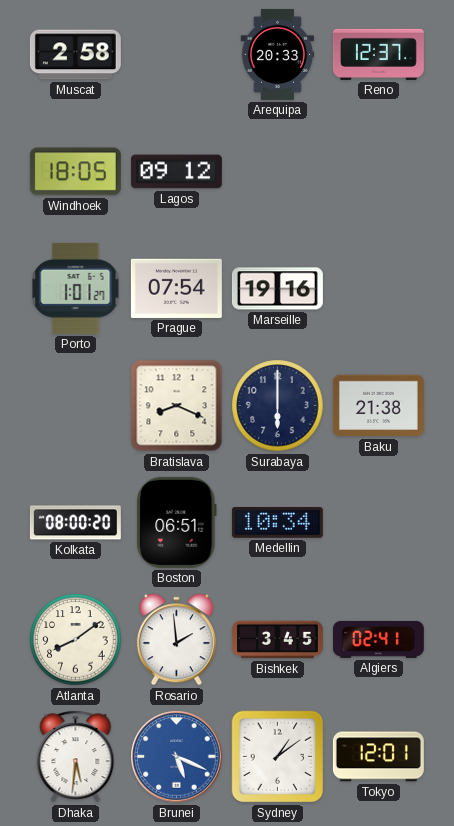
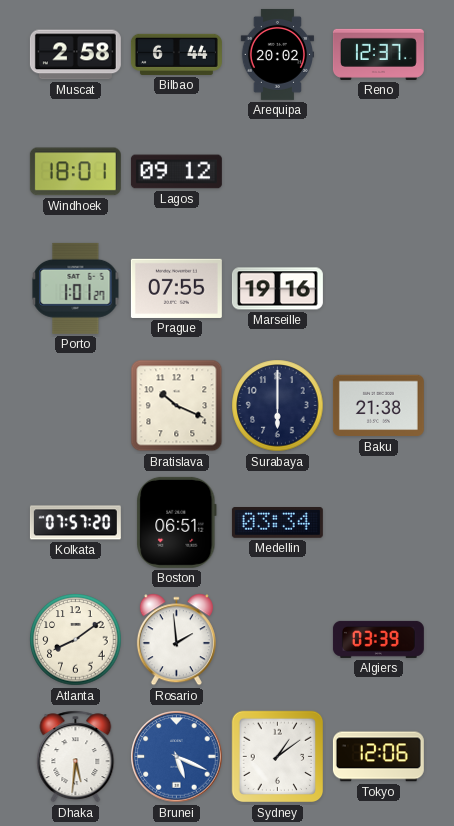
Bilbao: none -> 6:44 (176, 54)
Arequipa: 20:33 -> 20:02 (278, 54)
Windhoek: 18:05 -> 18:01 (75, 172)
Prague: 07:54 -> 07:55 (176, 288)
Bratislava: 8:19 -> 10:19 (177, 406)
Kolkata: 08:00 -> 07:57 (75, 523)
Medellin: 10:34 -> 03:34 (277, 523)
Bishkek: 3:45 -> none (277, 640)
Algiers: 02:41 -> 03:39 (378, 639)
Tokyo: 12:01 -> 12:06 (378, 757)
